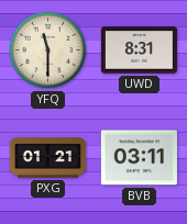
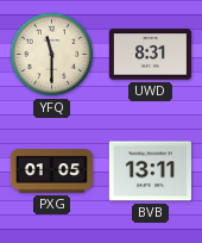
PXG: 01:21 -> 01:05 (51, 172)
BVB: 03:11 -> 13:11 (150, 172)
